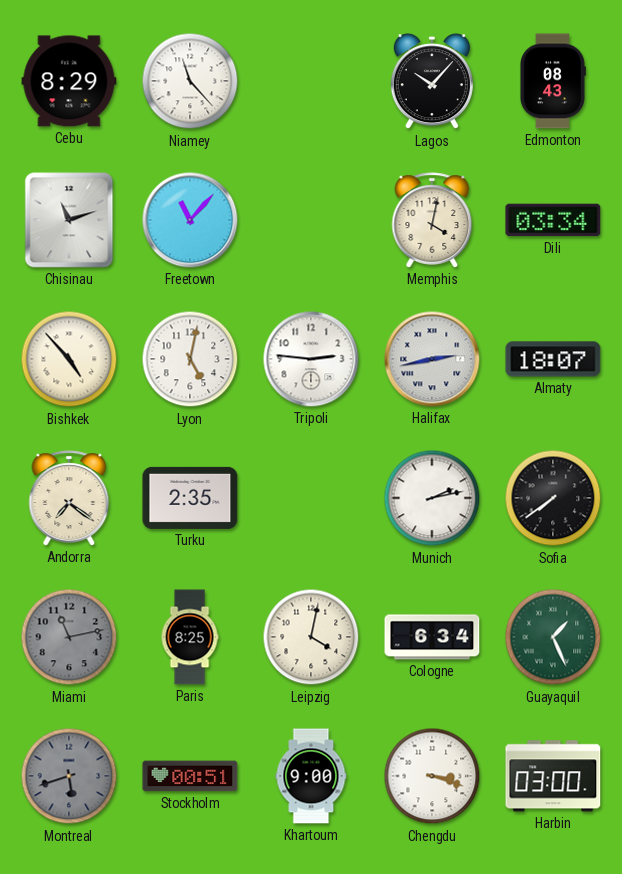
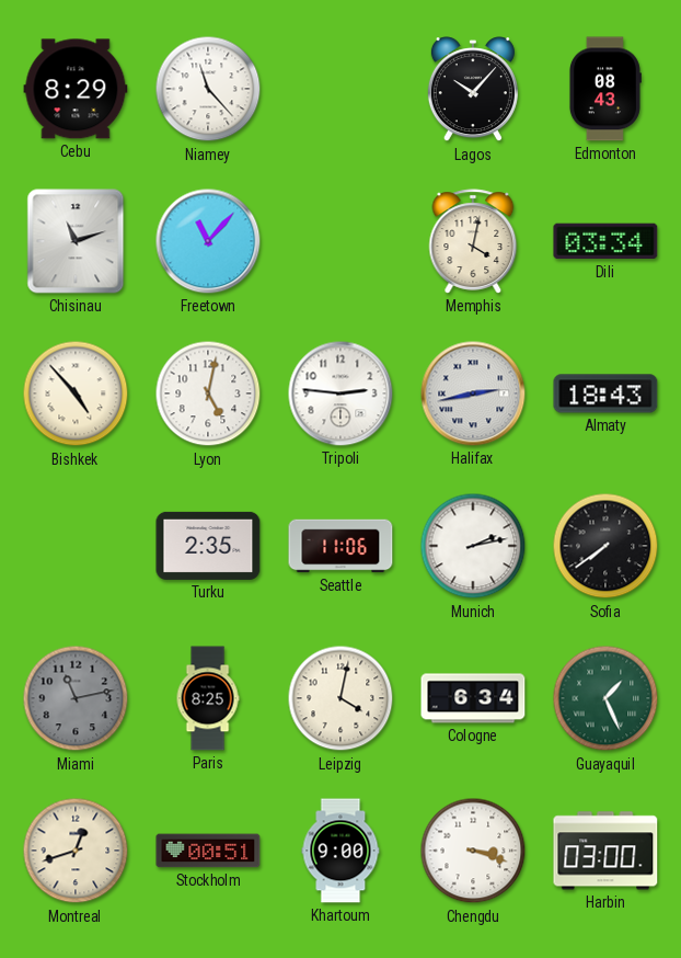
Almaty: 18:07 -> 18:43 (605, 394)
Andorra: 7:21 -> none (69, 498)
Seattle: none -> 11:06 (340, 546)
Montreal: 5:42 -> 12:42 (76, 851)
Montreal dial: grey -> cream (76, 851)
